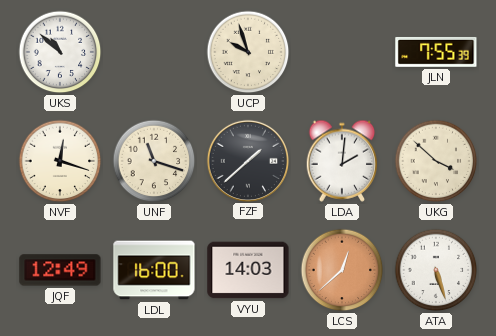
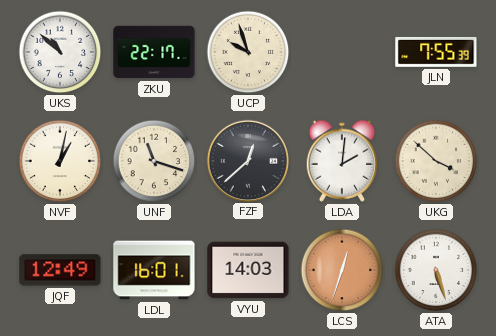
ZKU: none -> 22:17 (154, 52)
NVF: 12:18 -> 1:02 (60, 161)
FZF: 1:38 -> 12:38 (247, 160)
LDL: 16:00 -> 16:01 (154, 270)
LCS: 12:38 -> 12:33 (342, 270)
